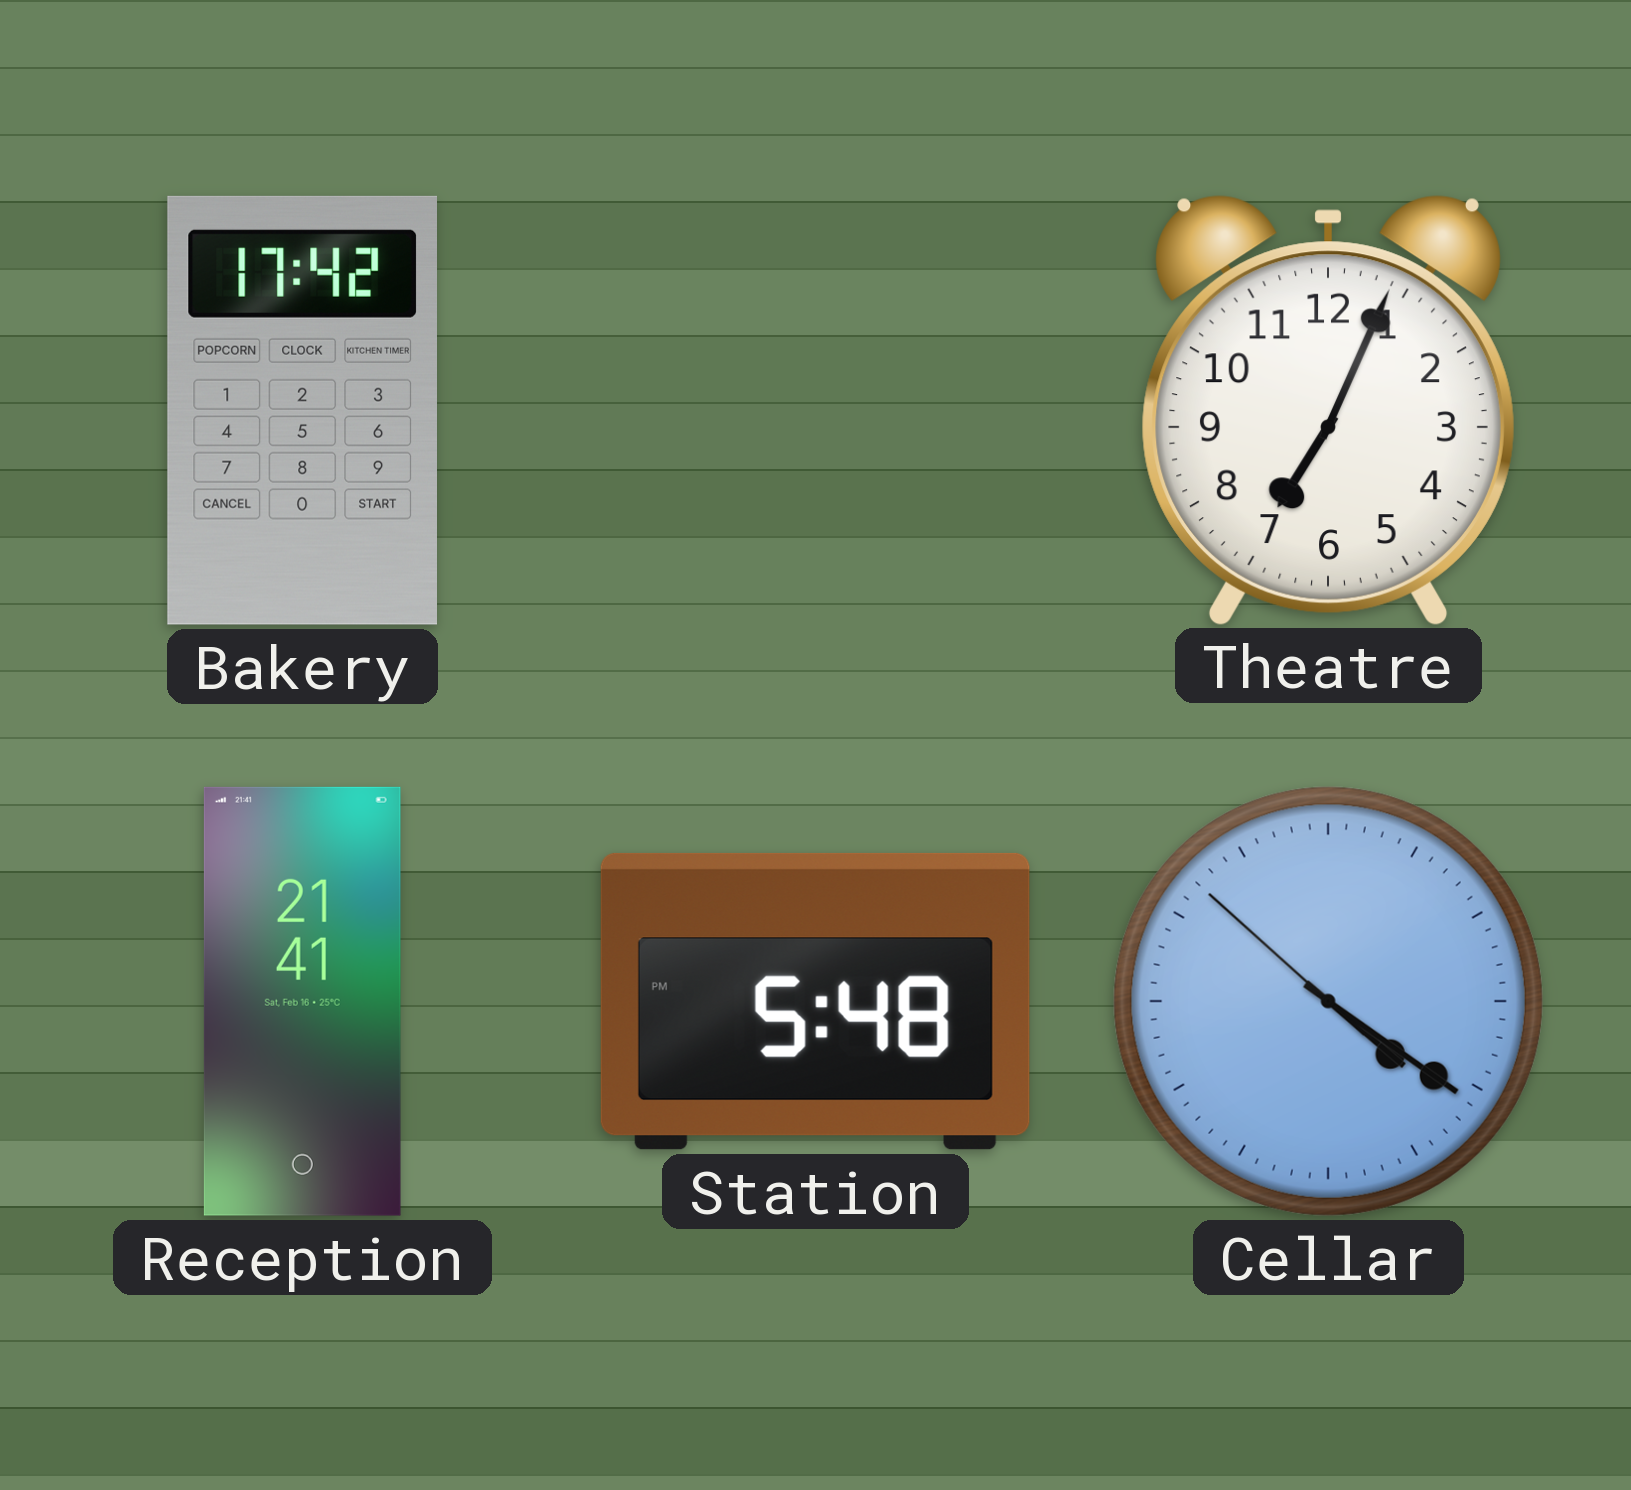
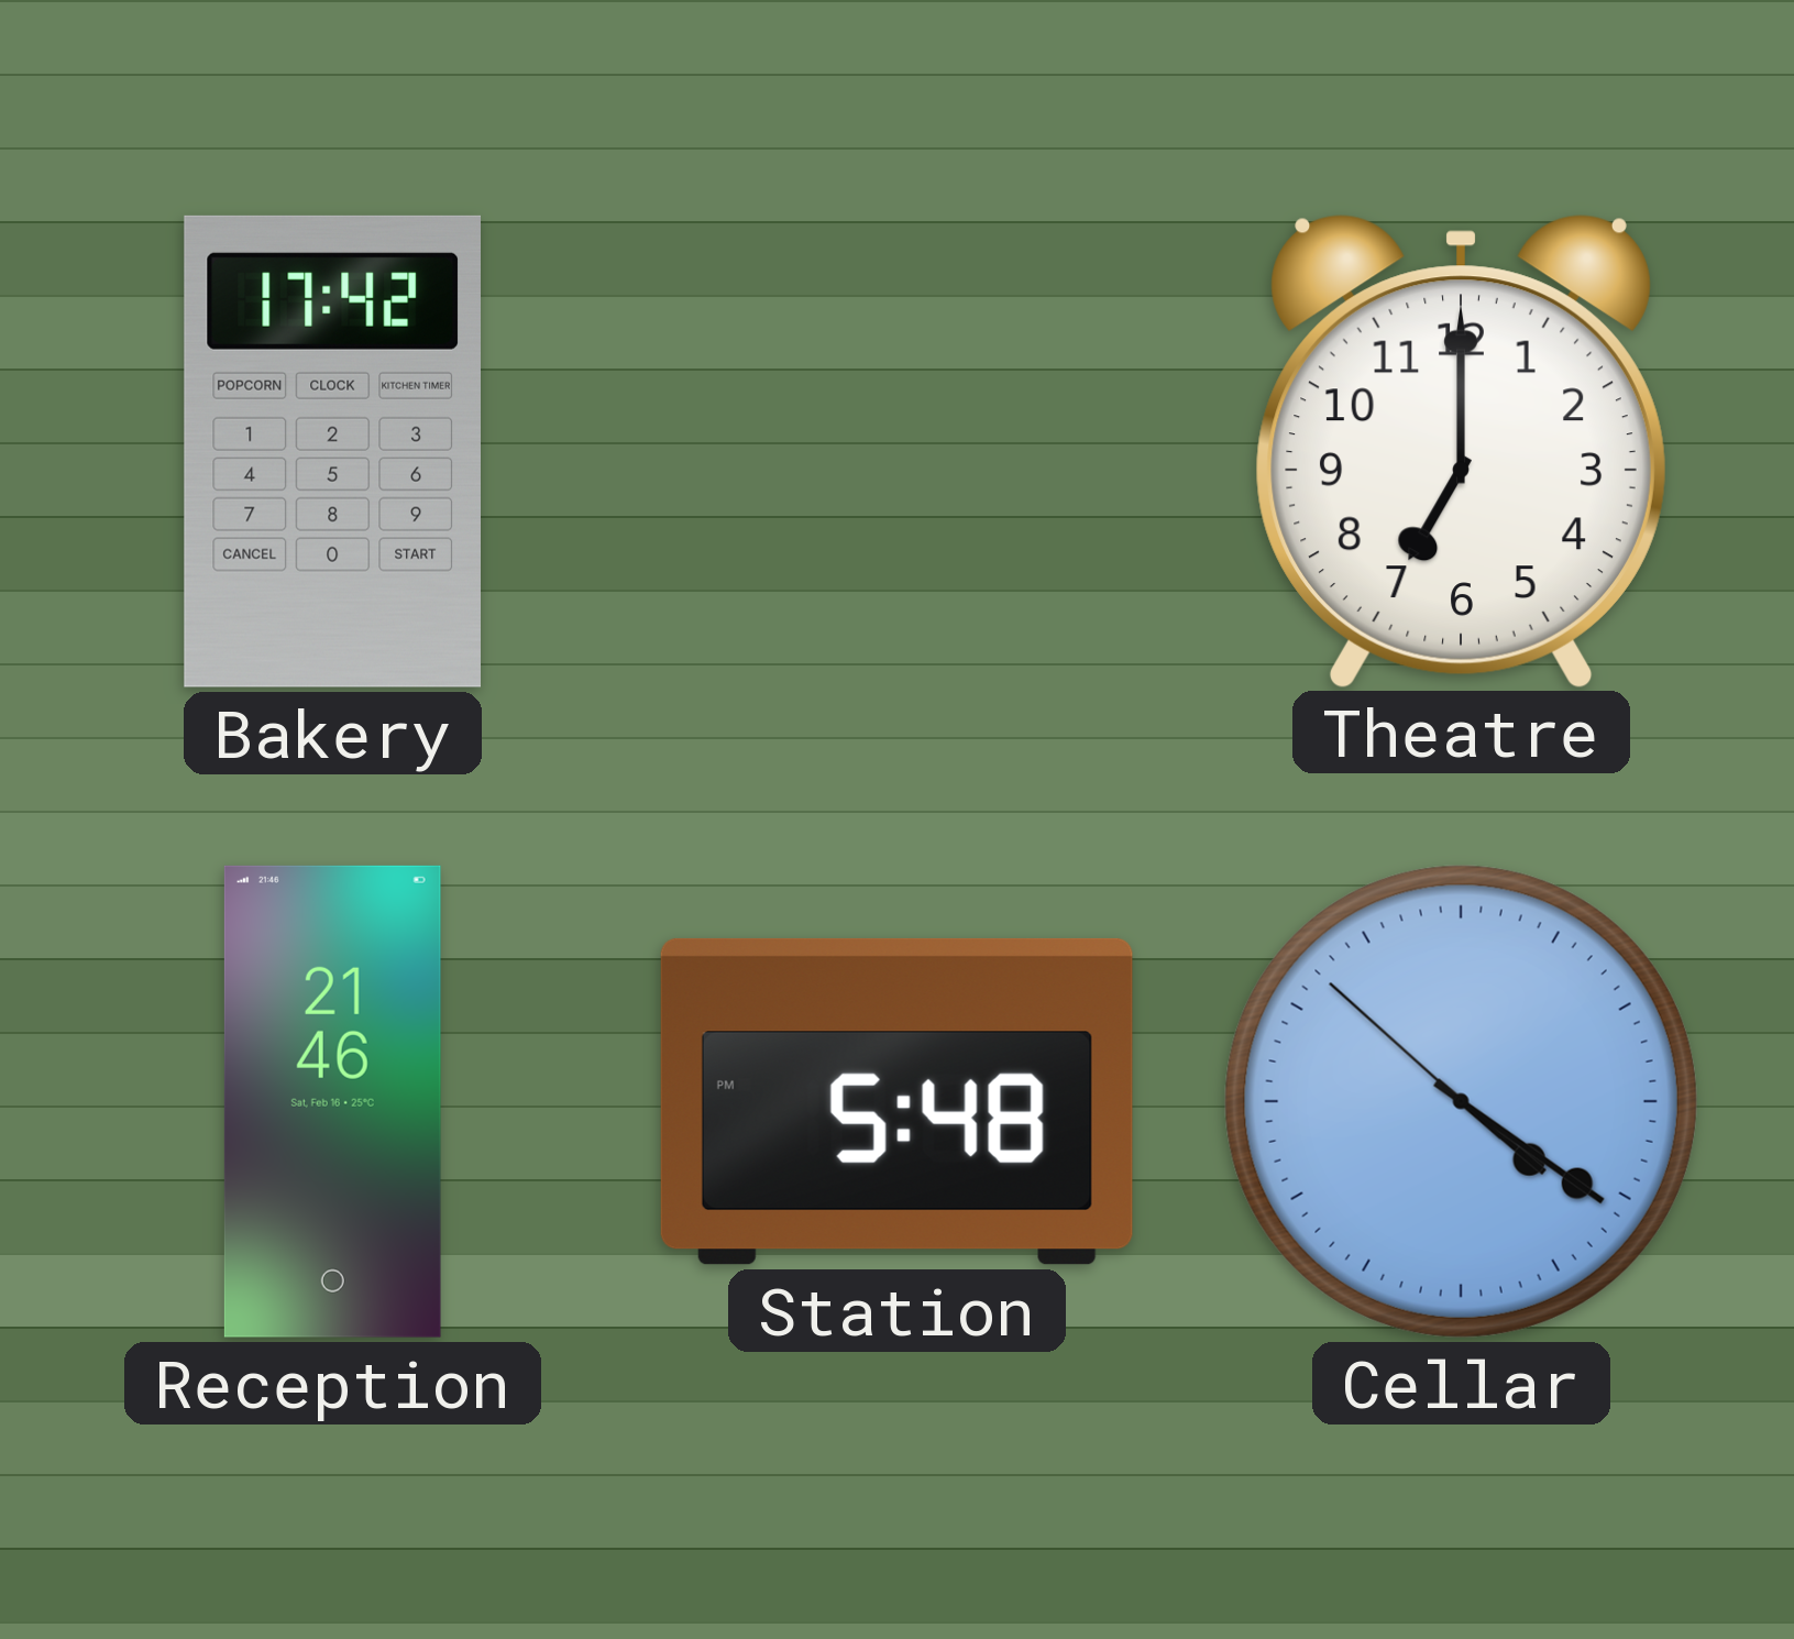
Theatre: 7:04 -> 7:00 (1461, 451)
Reception: 21:41 -> 21:46 (332, 1101)
